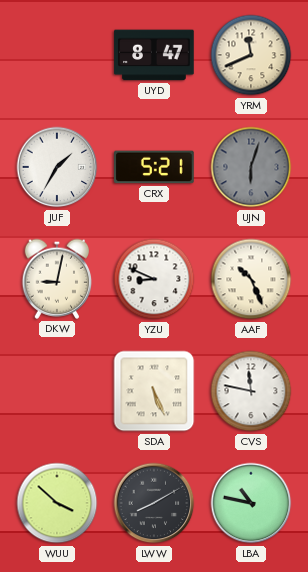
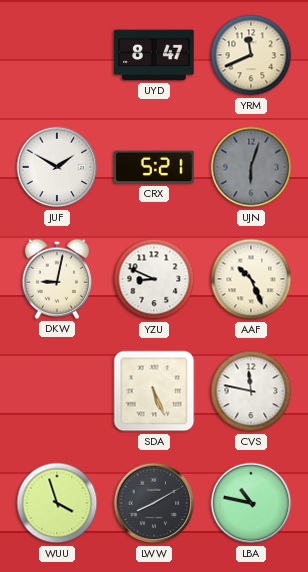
JUF: 1:35 -> 1:50 (57, 167)
WUU: 3:52 -> 3:57 (57, 503)
